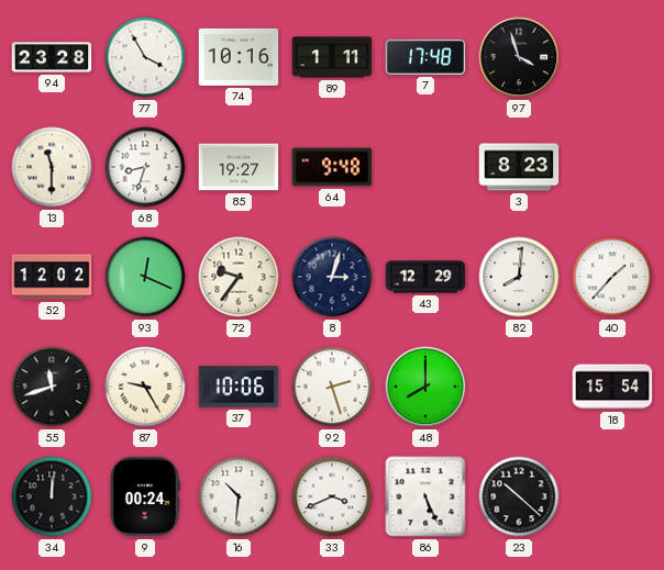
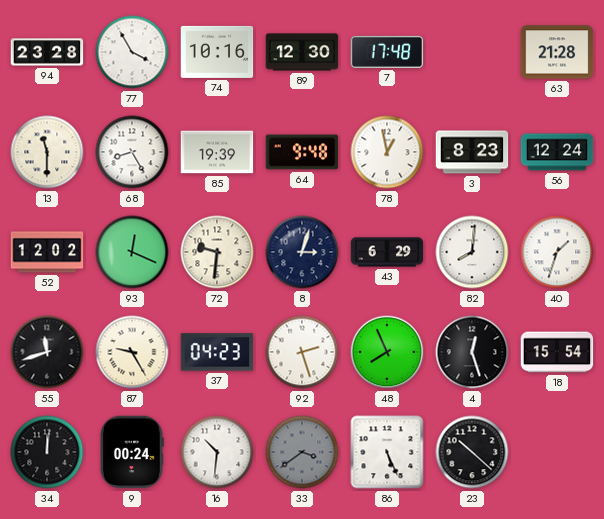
89: 1:11 -> 12:30 (302, 52)
97: 3:57 -> none (519, 57)
63: none -> 21:28 (557, 52)
68: 8:33 -> 8:25 (132, 152)
85: 19:27 -> 19:39 (217, 152)
78: none -> 12:58 (387, 152)
56: none -> 12:24 (557, 152)
72: 9:36 -> 9:31 (217, 252)
43: 12:29 -> 6:29 (387, 252)
40: 1:37 -> 1:33 (557, 252)
37: 10:06 -> 04:23 (217, 352)
48: 8:00 -> 7:56 (387, 352)
4: none -> 12:27 (472, 352)
33: 3:41 -> 3:39 (302, 452)
33 dial: white -> grey (302, 452)
